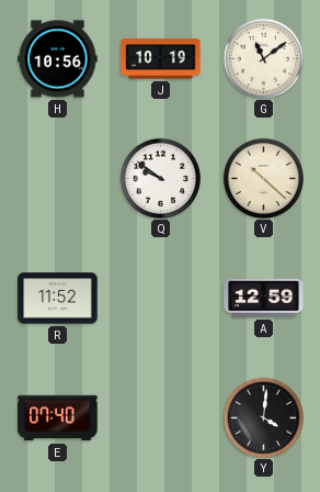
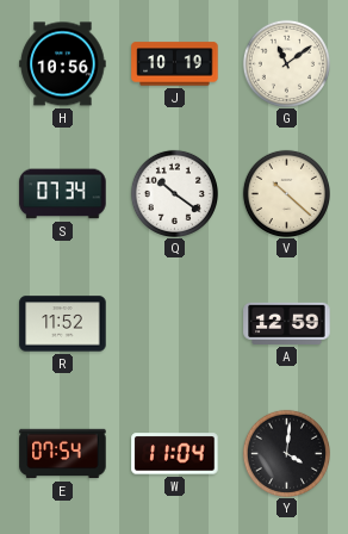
S: none -> 07:34 (63, 194)
Q: 9:51 -> 10:21 (174, 193)
E: 07:40 -> 07:54 (63, 454)
W: none -> 11:04 (175, 454)
